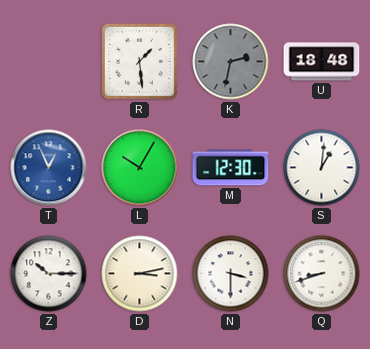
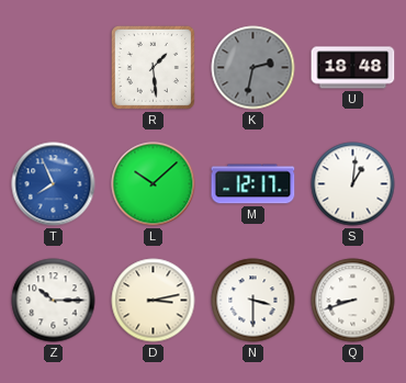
T: 12:56 -> 7:56 (54, 184)
L: 10:05 -> 10:08 (154, 184)
M: 12:30 -> 12:17 (253, 184)
